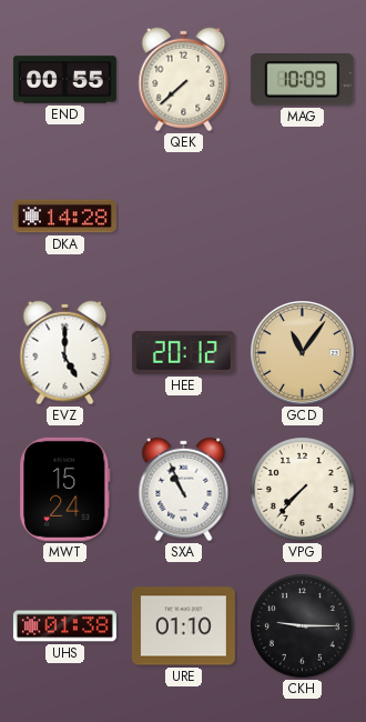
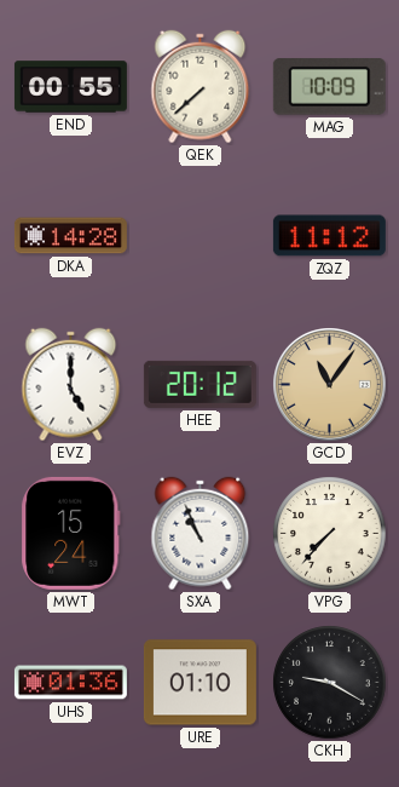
ZQZ: none -> 11:12 (329, 236)
UHS: 01:38 -> 01:36 (70, 683)
CKH: 9:15 -> 9:20 (330, 683)
